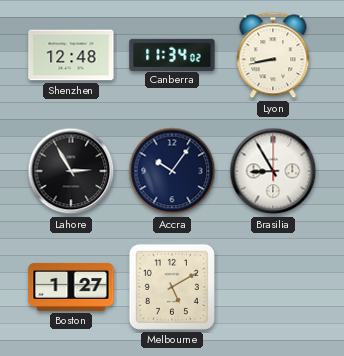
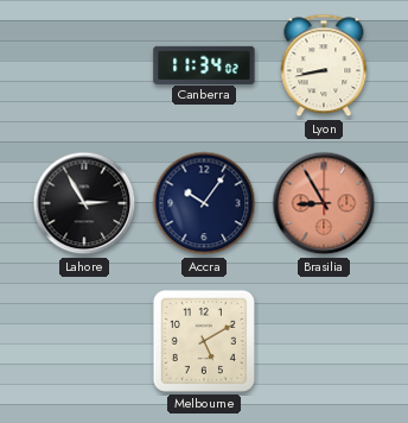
Shenzhen: 12:48 -> none (71, 55)
Brasilia dial: white -> salmon (324, 203)
Boston: 1:27 -> none (71, 287)
